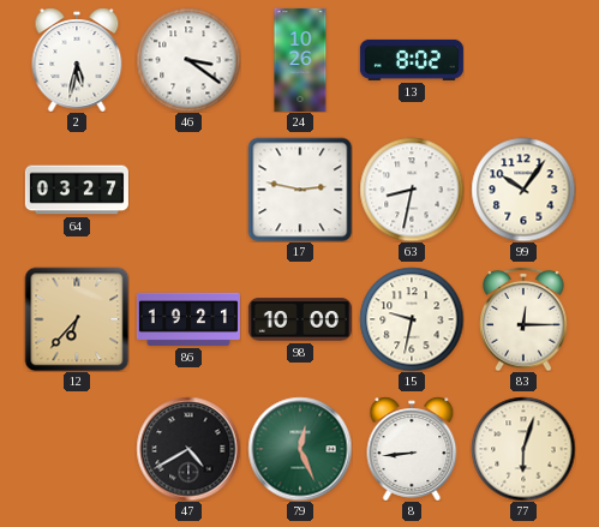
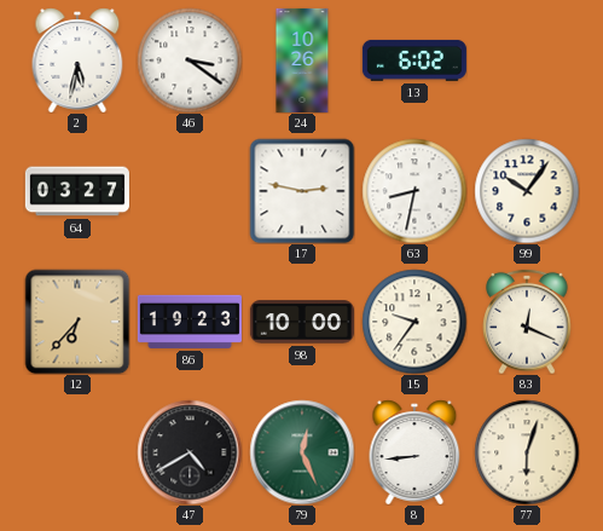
13: 8:02 -> 6:02 (414, 60)
86: 19:21 -> 19:23 (190, 322)
15: 9:32 -> 9:36 (414, 322)
83: 12:15 -> 12:19 (527, 322)
